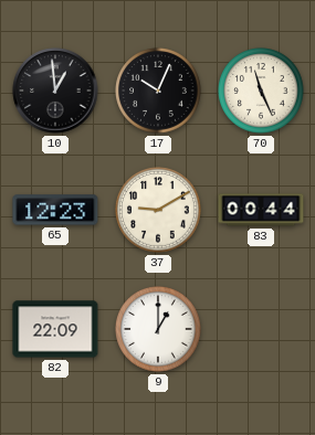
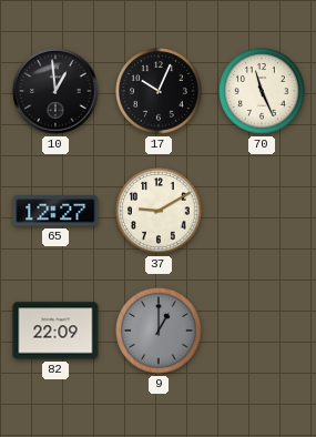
65: 12:23 -> 12:27 (55, 211)
83: 00:44 -> none (261, 210)
9 dial: white -> grey (159, 331)
